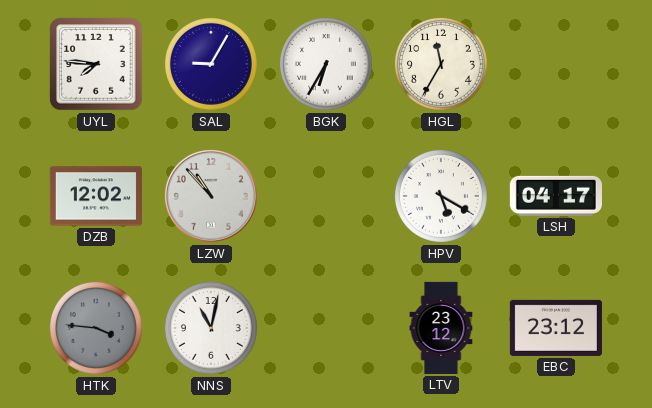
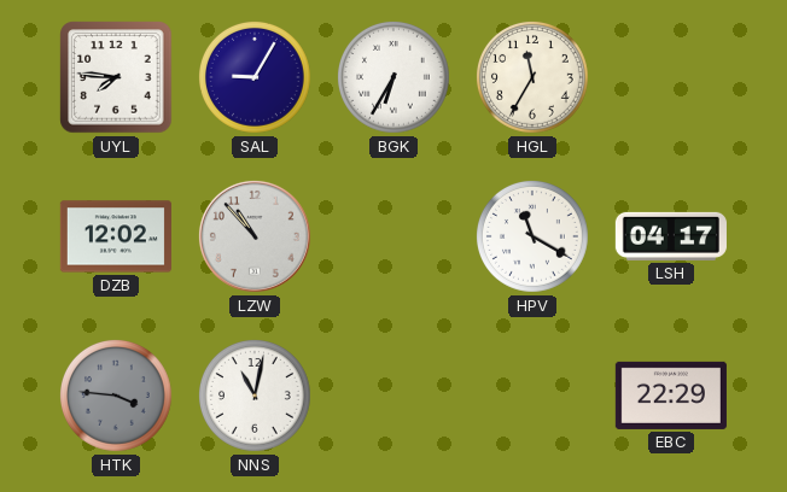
HPV: 5:20 -> 11:20 (532, 236)
LTV: 23:12 -> none (441, 328)
EBC: 23:12 -> 22:29 (671, 396)
